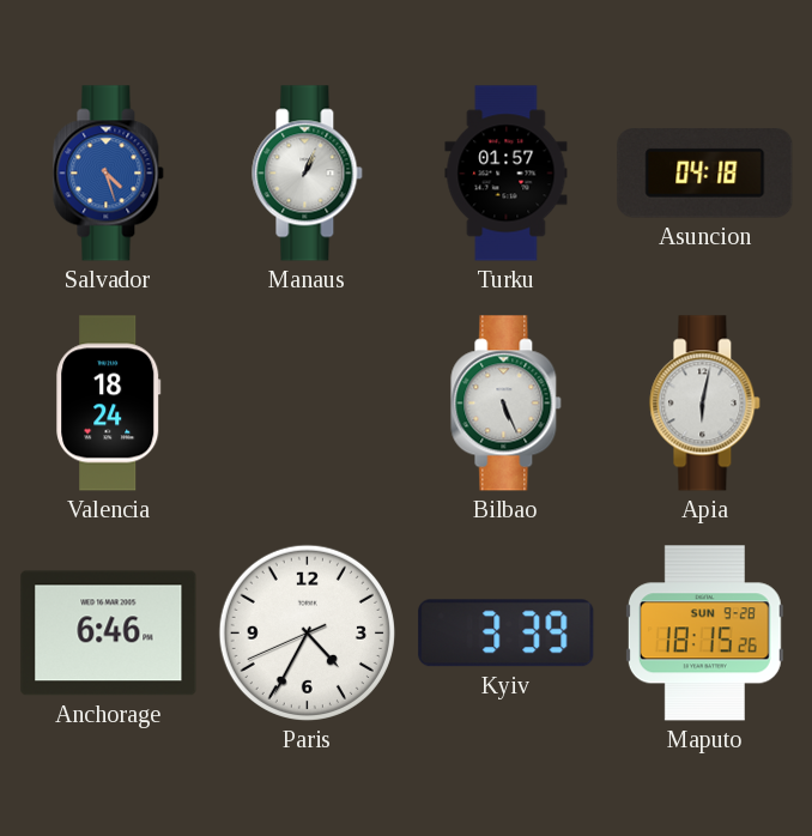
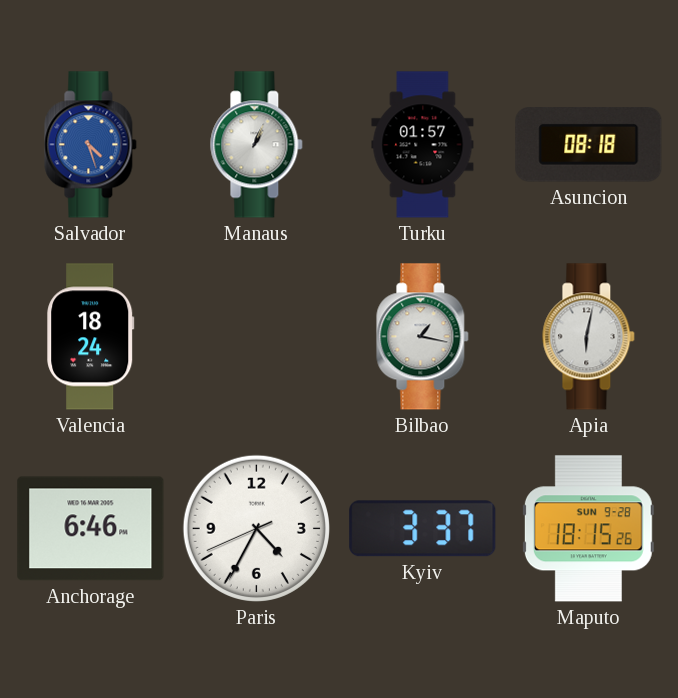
Asuncion: 04:18 -> 08:18 (589, 145)
Bilbao: 5:26 -> 1:17 (423, 337)
Kyiv: 3:39 -> 3:37 (423, 529)
